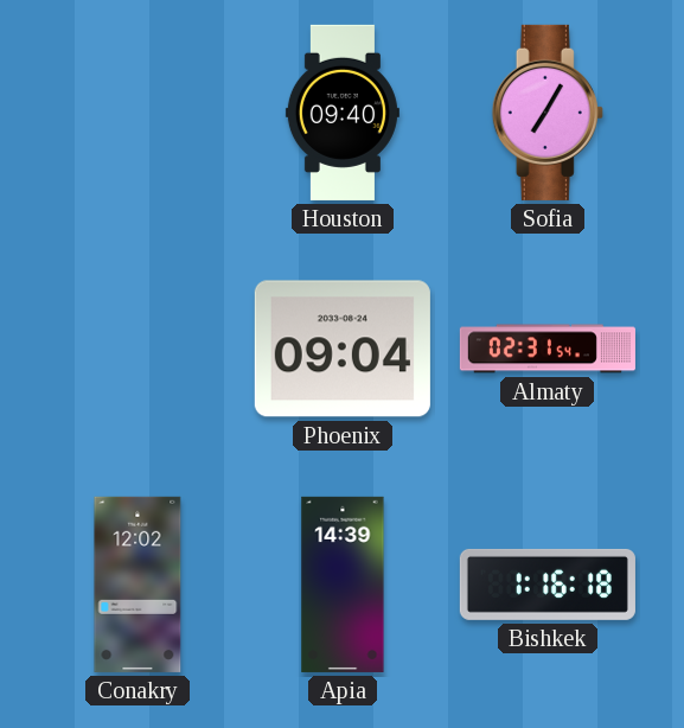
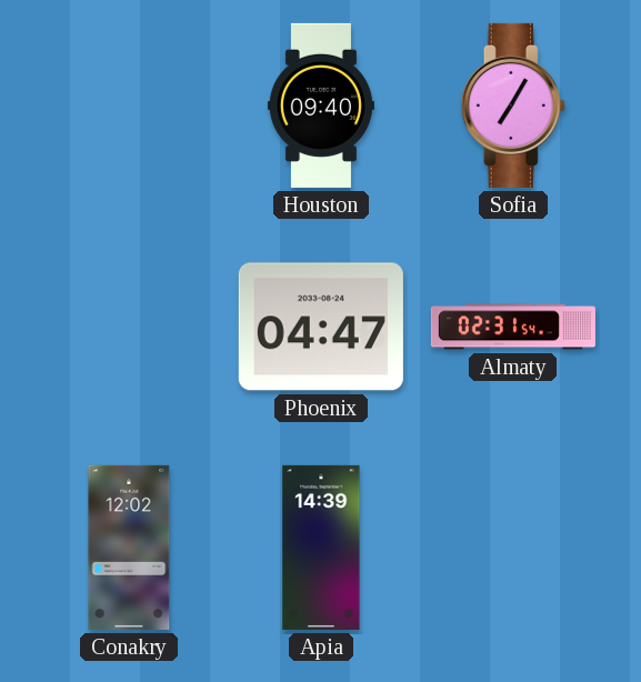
Phoenix: 09:04 -> 04:47 (321, 327)
Bishkek: 1:16 -> none (548, 585)
